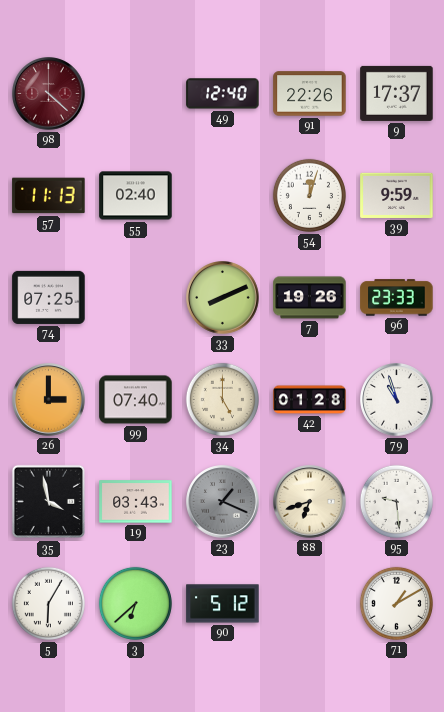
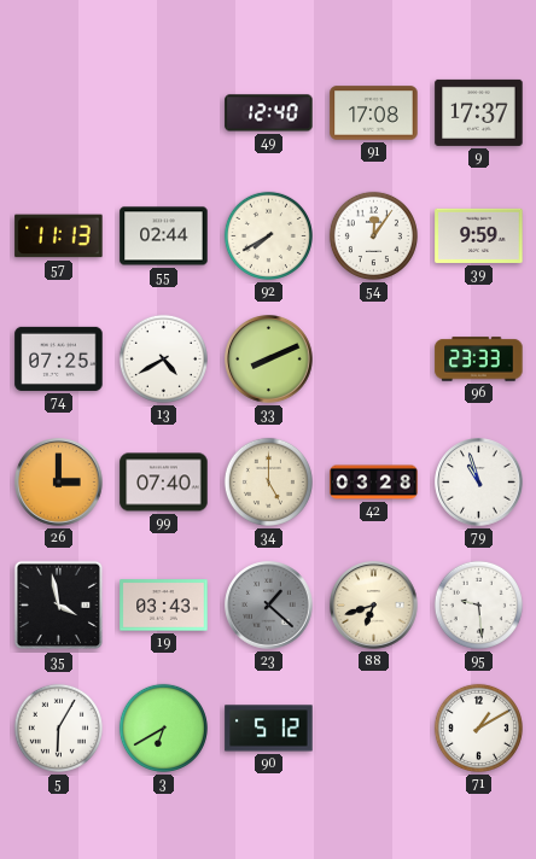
98: 4:22 -> none (49, 94)
91: 22:26 -> 17:08 (374, 113)
55: 02:40 -> 02:44 (164, 236)
92: none -> 7:40 (268, 235)
54: 12:03 -> 12:06 (373, 235)
13: none -> 4:40 (163, 358)
7: 19:26 -> none (310, 298)
42: 01:28 -> 03:28 (374, 483)
23: 1:19 -> 1:22 (269, 606)
3: 6:38 -> 6:40 (163, 727)
